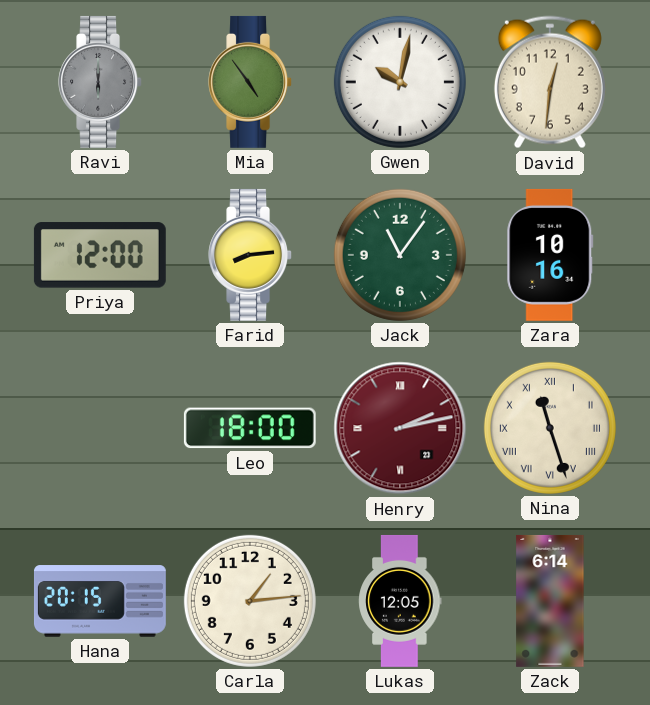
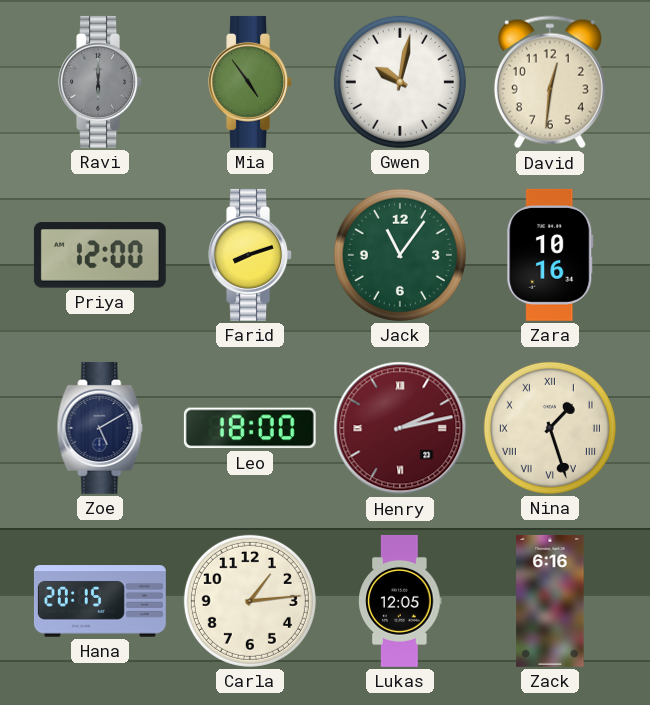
Farid: 8:14 -> 8:12 (251, 255)
Zoe: none -> 5:10 (100, 428)
Nina: 11:27 -> 1:27 (550, 428)
Zack: 6:14 -> 6:16 (550, 601)
